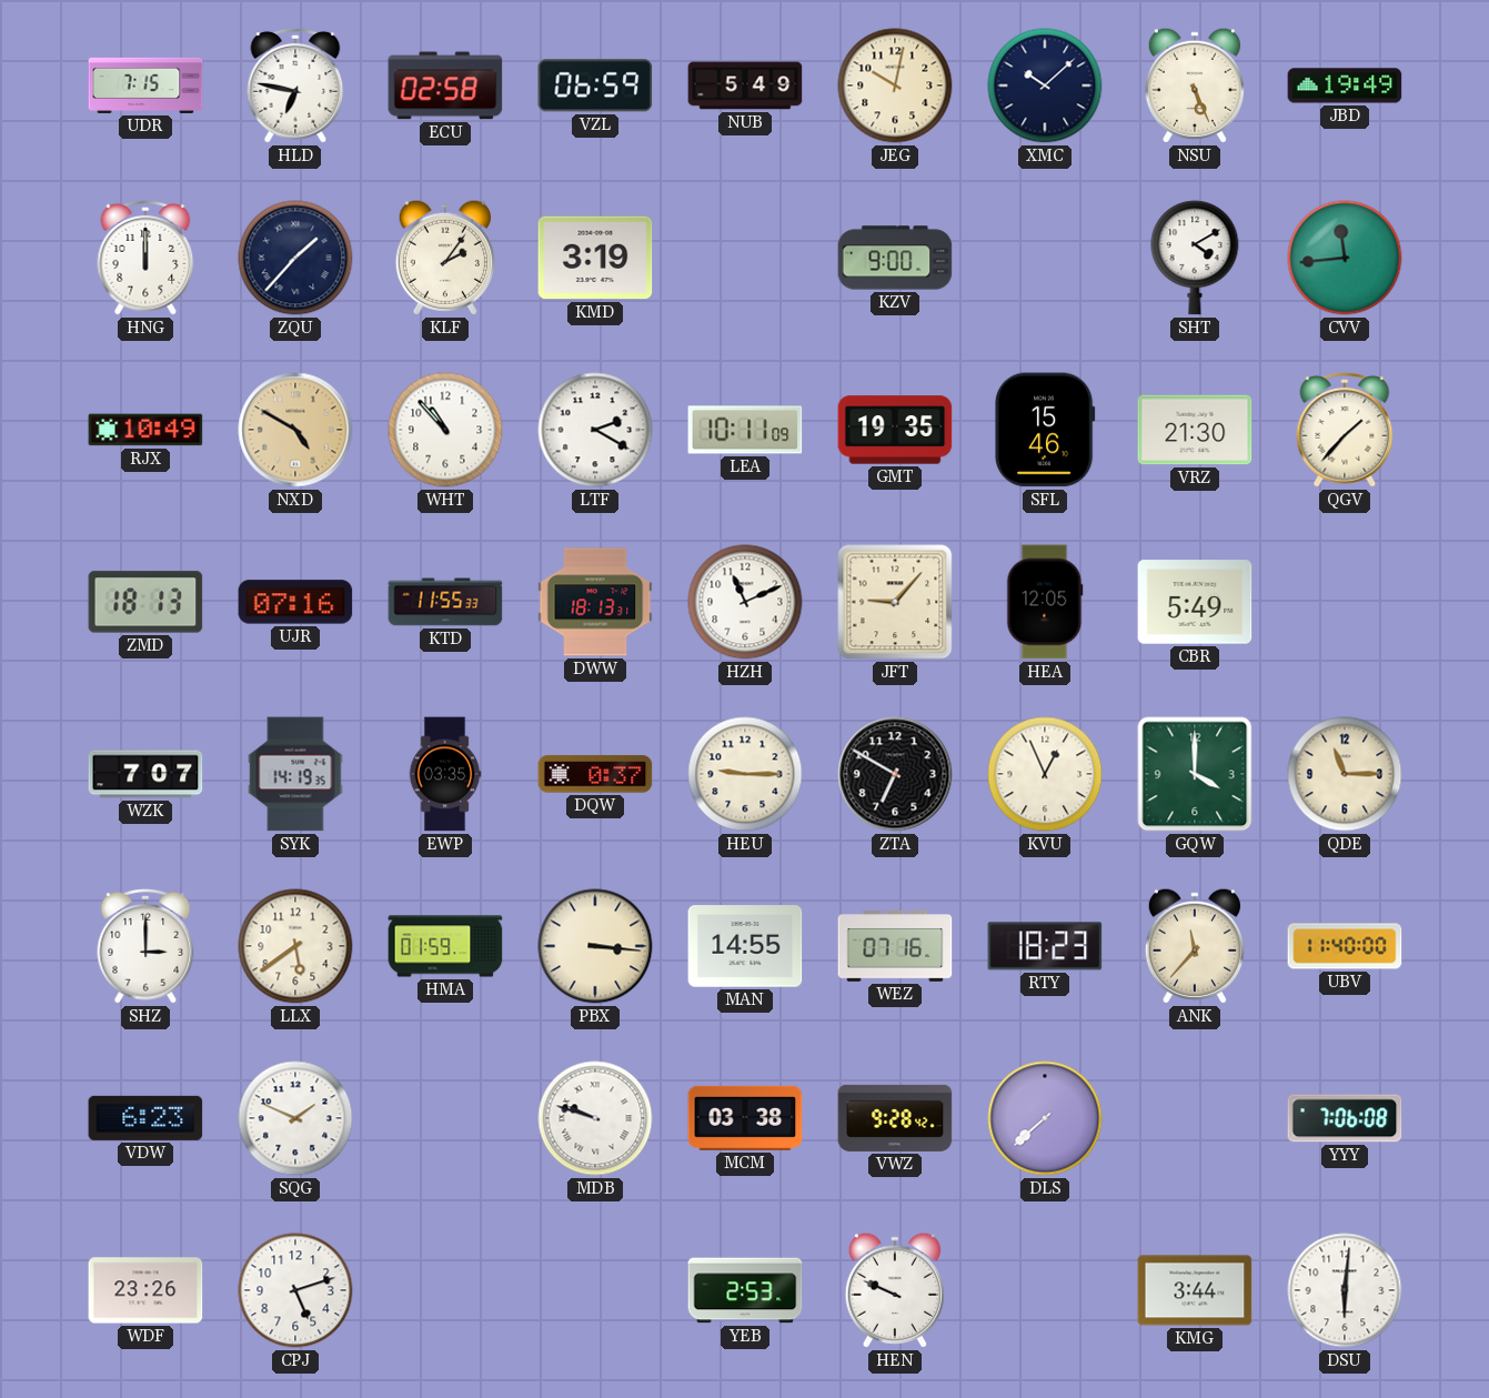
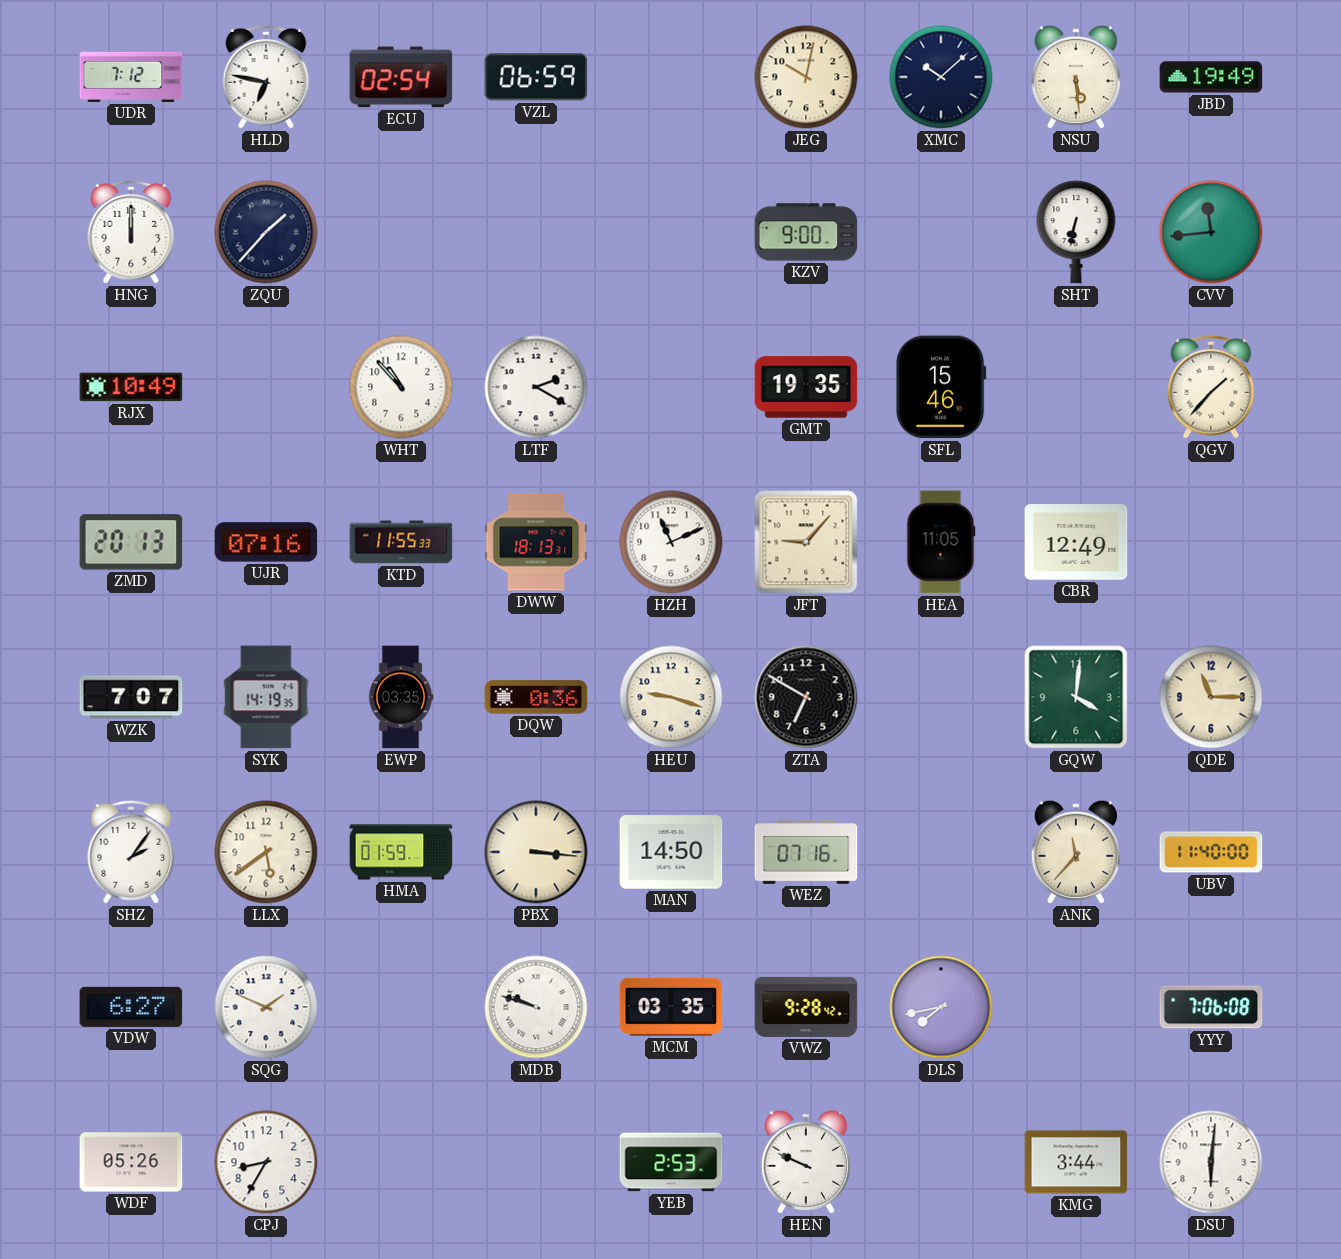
UDR: 7:15 -> 7:12 (131, 77)
ECU: 02:58 -> 02:54 (401, 77)
NUB: 5:49 -> none (745, 86)
NSU: 5:26 -> 5:29 (1076, 77)
KLF: 2:06 -> none (445, 258)
KMD: 3:19 -> none (595, 258)
SHT: 4:10 -> 6:32 (1076, 232)
NXD: 4:50 -> none (295, 430)
LEA: 10:11 -> none (745, 430)
VRZ: 21:30 -> none (1195, 430)
ZMD: 18:13 -> 20:13 (131, 542)
HEA: 12:05 -> 11:05 (941, 542)
CBR: 5:49 -> 12:49 (1076, 542)
DQW: 0:37 -> 0:36 (536, 697)
HEU: 9:15 -> 9:18 (671, 697)
KVU: 12:56 -> none (1045, 774)
GQW: 4:00 -> 4:01 (1076, 697)
SHZ: 3:00 -> 2:06 (131, 852)
MAN: 14:55 -> 14:50 (671, 852)
RTY: 18:23 -> none (1045, 946)
VDW: 6:23 -> 6:27 (131, 1007)
MCM: 03:38 -> 03:35 (671, 1007)
DLS: 7:38 -> 7:43 (941, 1007)
WDF: 23:26 -> 05:26 (131, 1162)
CPJ: 5:12 -> 8:35 (266, 1162)
